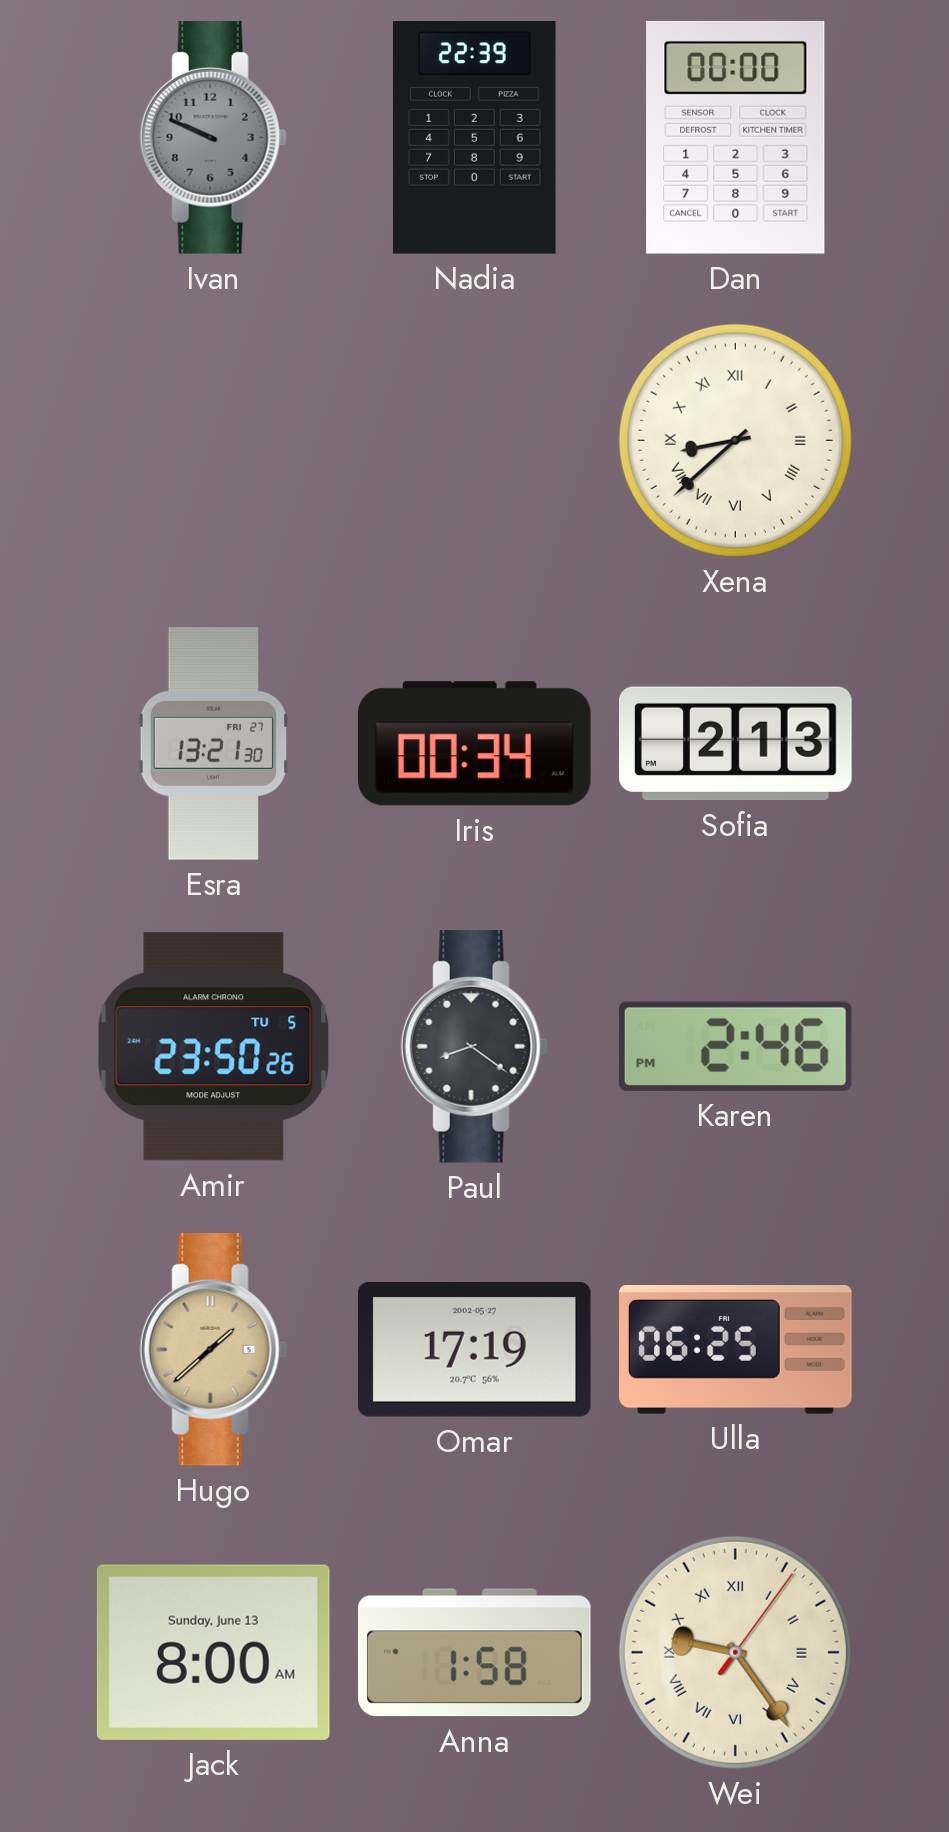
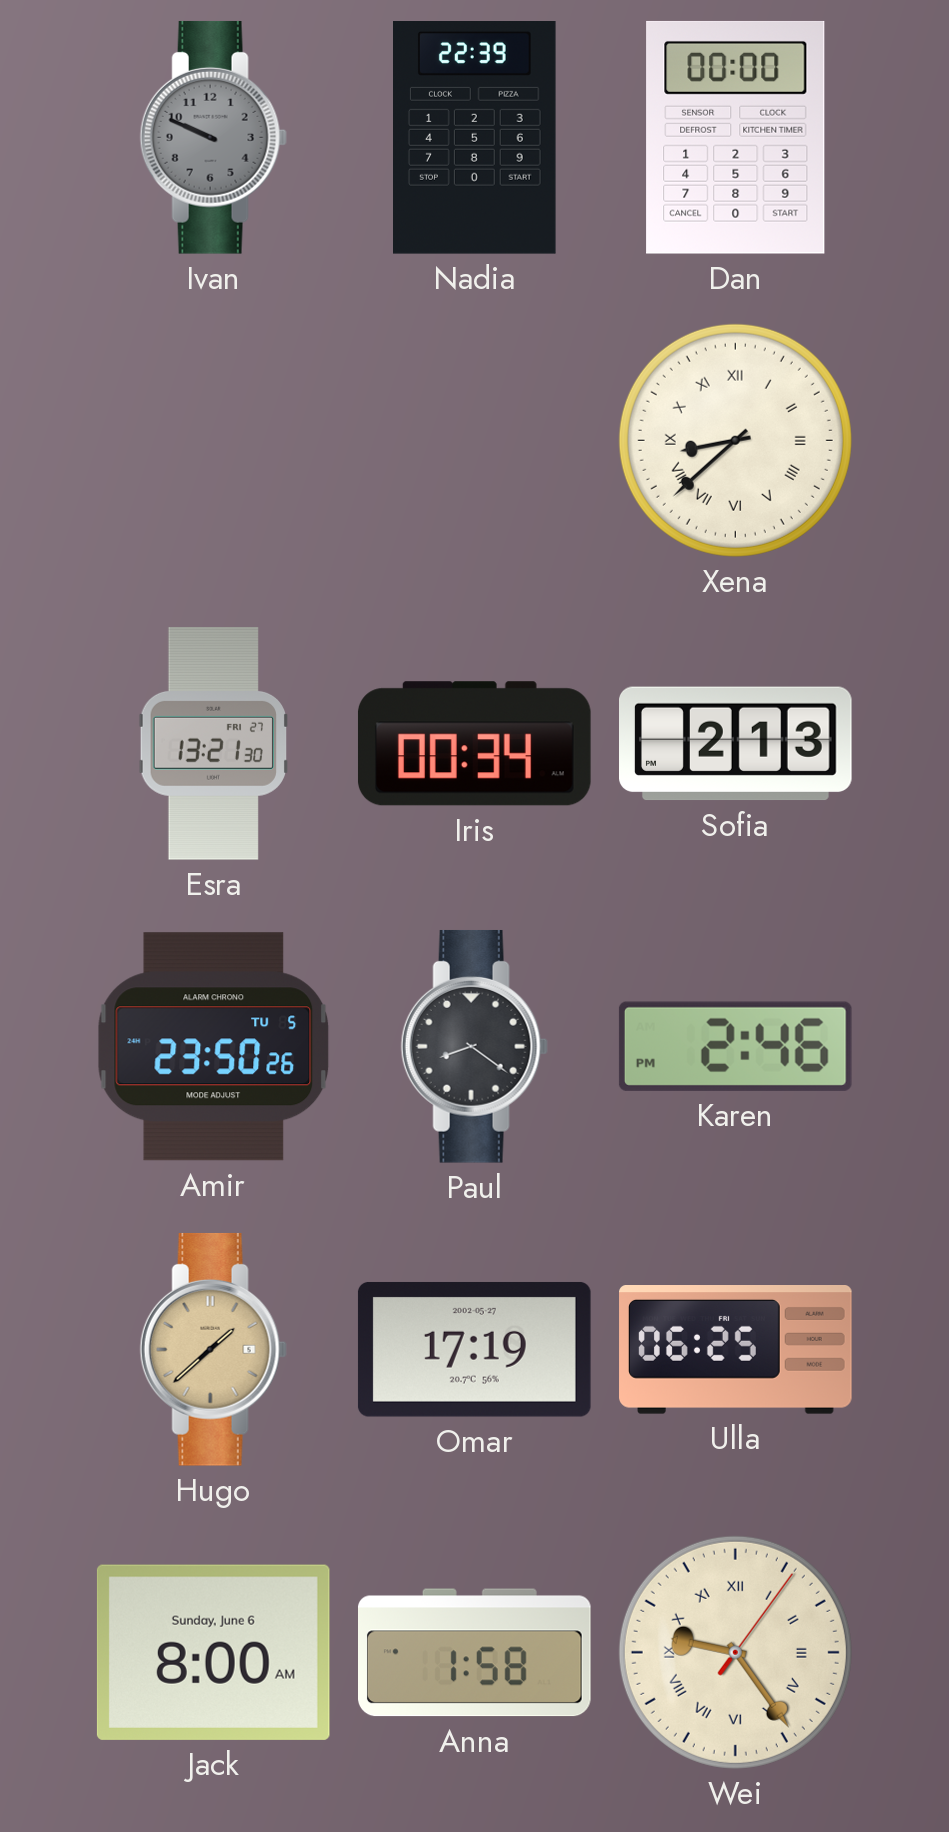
Jack date: Sunday, June 13 -> Sunday, June 6 (213, 1652)
